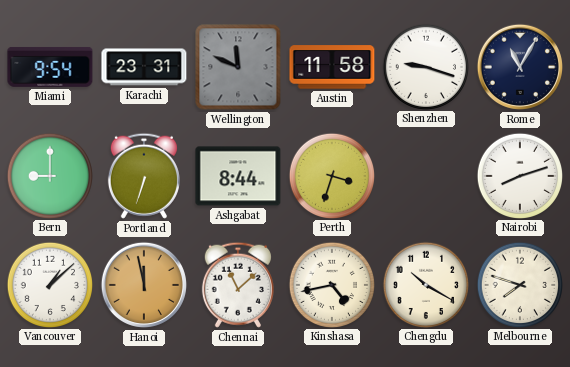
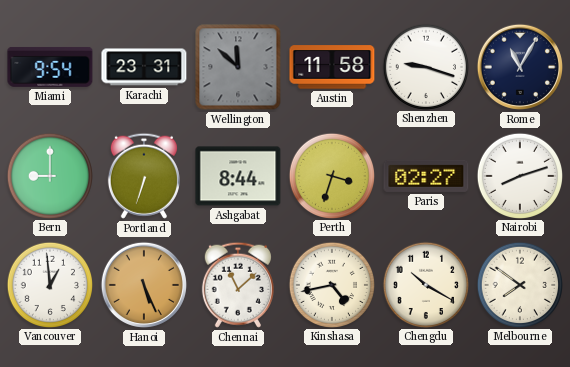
Wellington: 11:49 -> 11:52 (238, 67)
Paris: none -> 02:27 (426, 176)
Vancouver: 1:08 -> 12:59 (49, 284)
Hanoi: 11:58 -> 5:26 (144, 285)
Melbourne: 7:48 -> 7:51 (519, 284)
